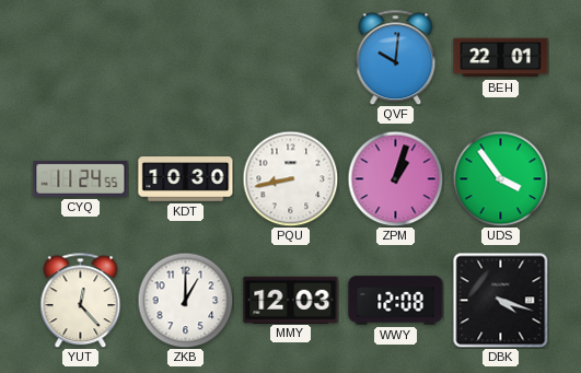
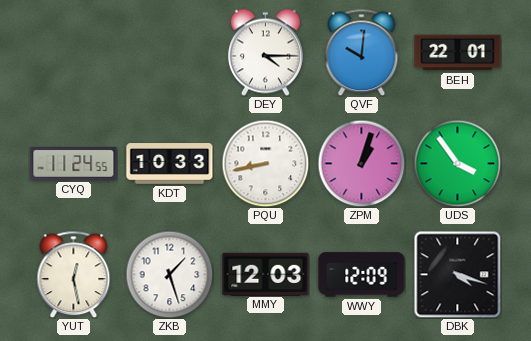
DEY: none -> 4:15 (265, 52)
KDT: 10:30 -> 10:33 (170, 164)
YUT: 12:23 -> 12:28 (74, 274)
ZKB: 1:00 -> 1:27 (169, 274)
WWY: 12:08 -> 12:09 (362, 275)
